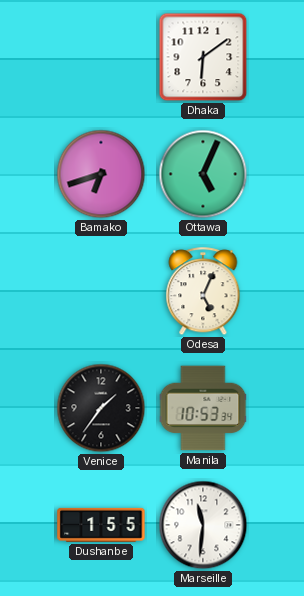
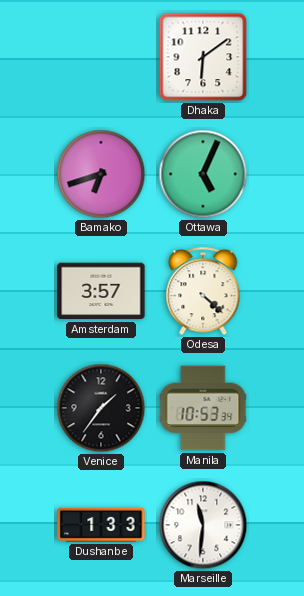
Amsterdam: none -> 3:57 (101, 291)
Odesa: 5:04 -> 4:22 (203, 292)
Dushanbe: 1:55 -> 1:33 (101, 525)
